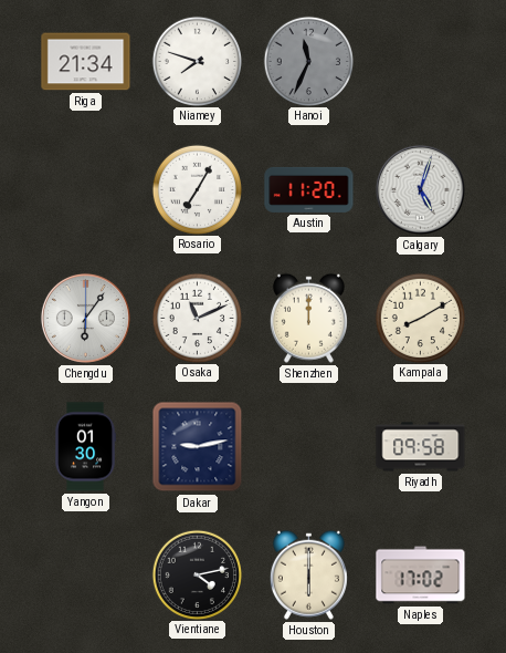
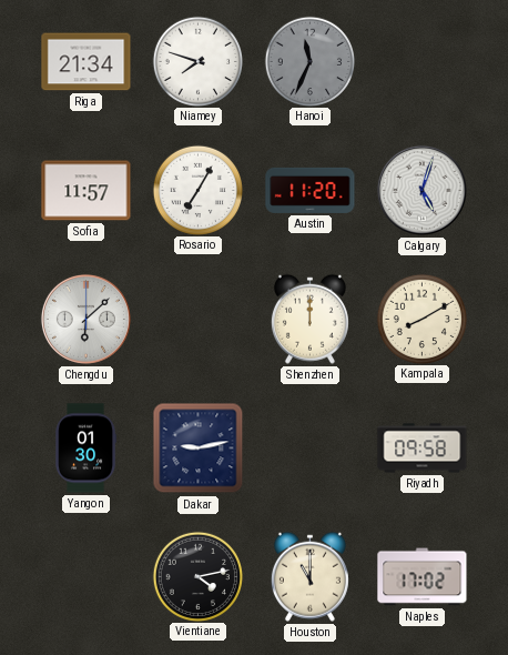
Sofia: none -> 11:57 (87, 191)
Chengdu: 6:06 -> 6:08 (85, 319)
Osaka: 11:11 -> none (197, 318)
Houston: 6:00 -> 11:00 (309, 576)
